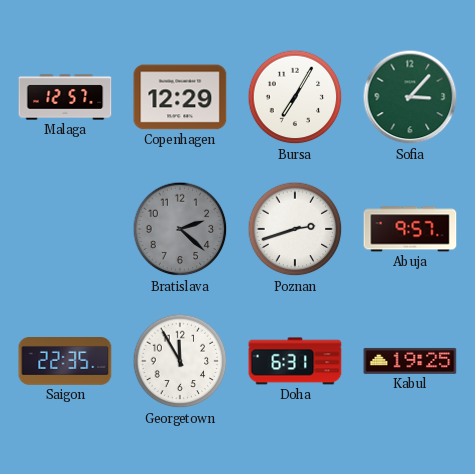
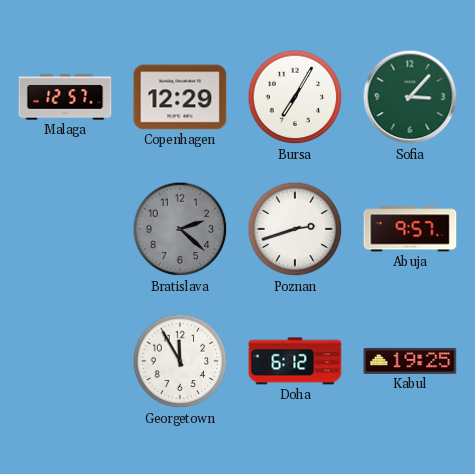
Saigon: 22:35 -> none (65, 362)
Doha: 6:31 -> 6:12 (295, 361)
